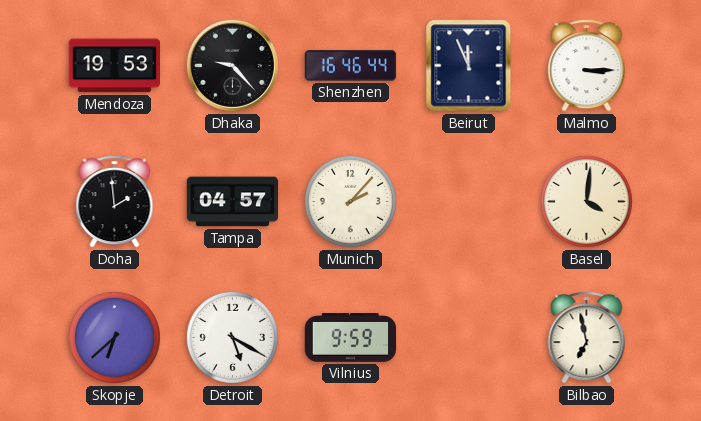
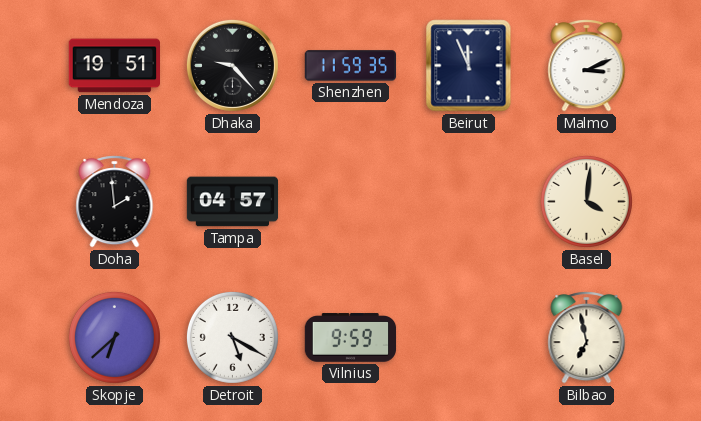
Mendoza: 19:53 -> 19:51 (114, 66)
Shenzhen: 16:46 -> 11:59 (351, 66)
Malmo: 3:15 -> 3:11 (587, 66)
Munich: 2:07 -> none (350, 201)
